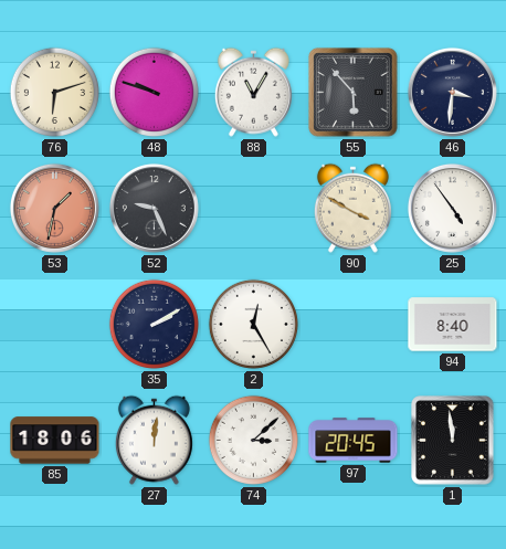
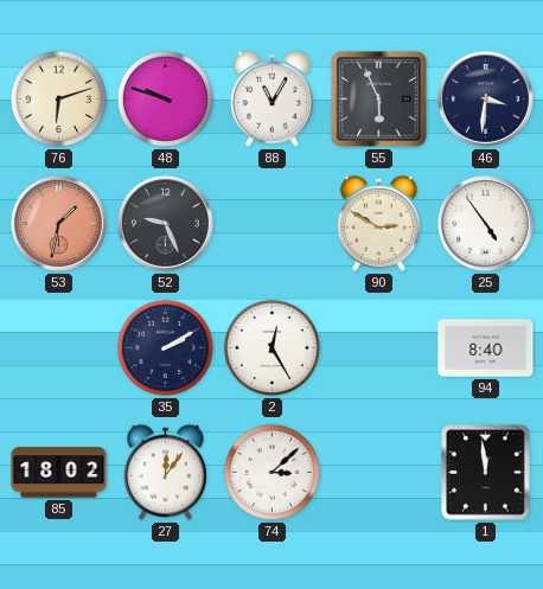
55: 5:53 -> 5:56 (379, 100)
90: 3:50 -> 2:50 (378, 223)
85: 18:06 -> 18:02 (59, 473)
27: 12:01 -> 12:06 (165, 472)
97: 20:45 -> none (354, 441)
